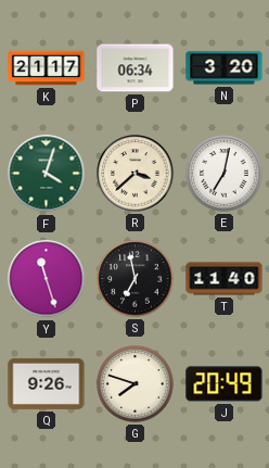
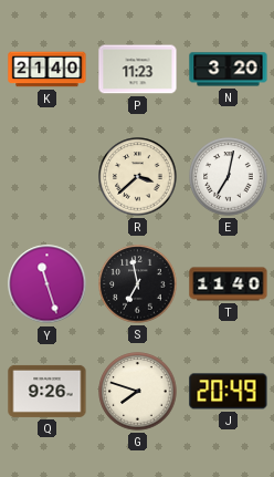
K: 21:17 -> 21:40 (48, 70)
P: 06:34 -> 11:23 (138, 70)
F: 4:03 -> none (47, 174)
